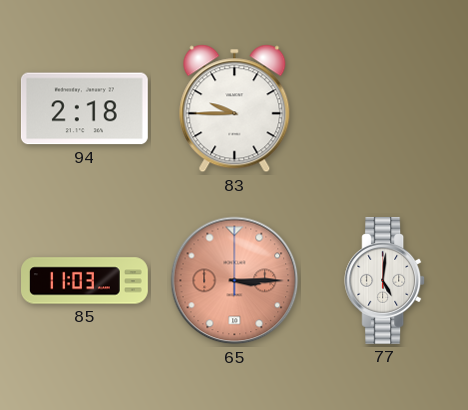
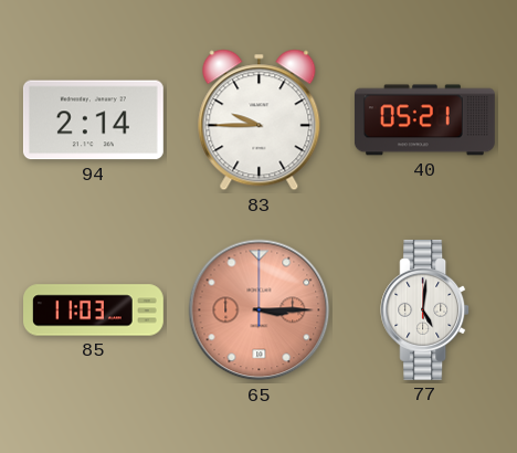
94: 2:18 -> 2:14 (93, 120)
40: none -> 05:21 (424, 120)
